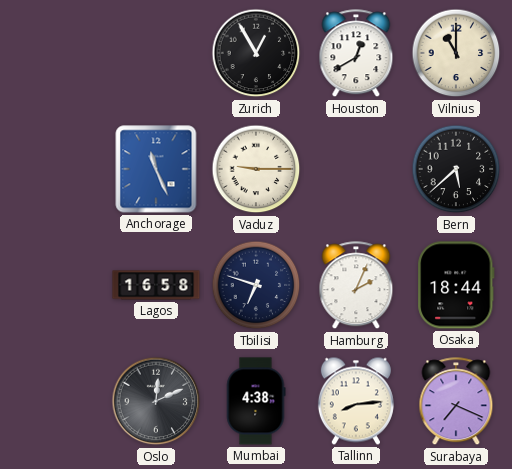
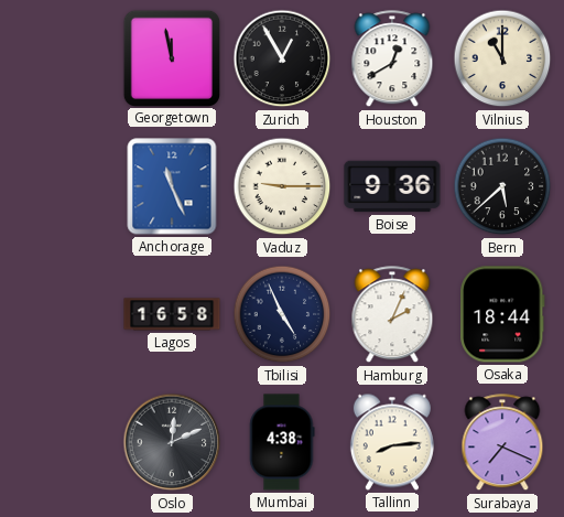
Georgetown: none -> 11:58 (171, 57)
Boise: none -> 9:36 (392, 186)
Tbilisi: 6:48 -> 4:56 (282, 314)
